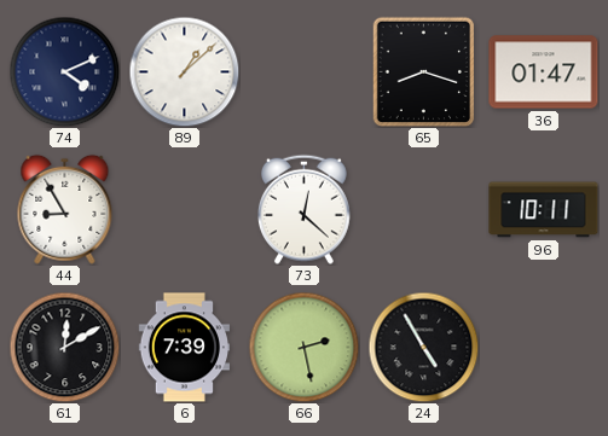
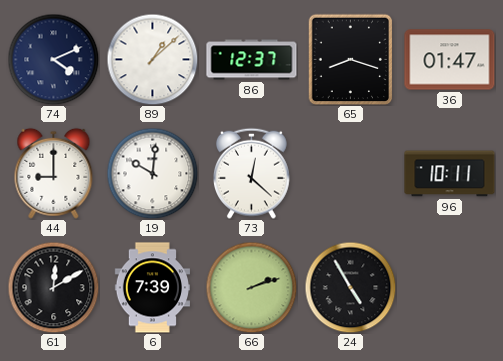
86: none -> 12:37 (252, 60)
44: 8:55 -> 9:00 (54, 173)
19: none -> 10:01 (152, 173)
66: 2:28 -> 2:12 (251, 287)
